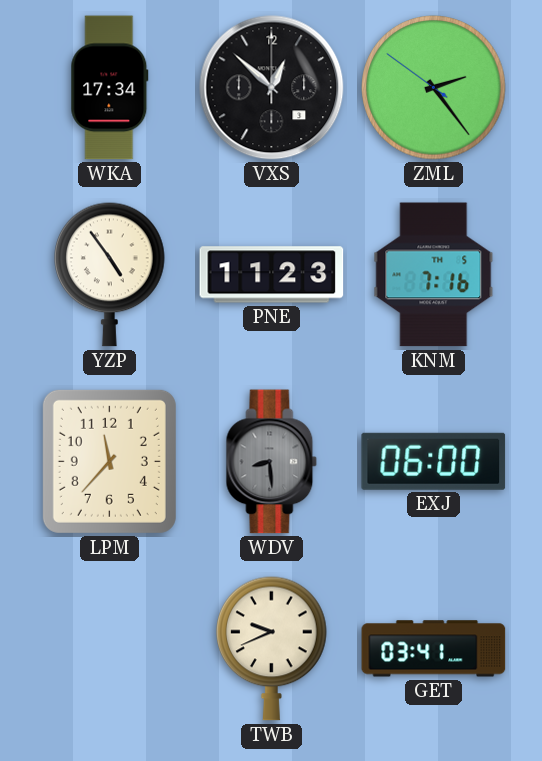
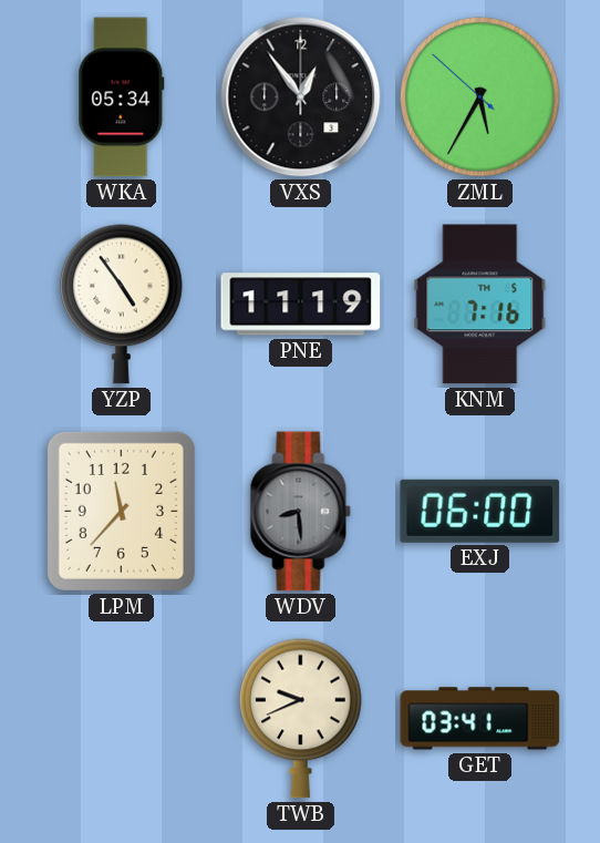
WKA: 17:34 -> 05:34 (122, 97)
VXS: 12:52 -> 12:54 (301, 97)
ZML: 2:23 -> 5:34 (480, 97)
PNE: 11:23 -> 11:19 (301, 305)
